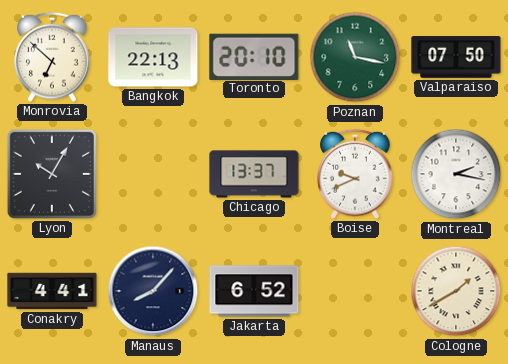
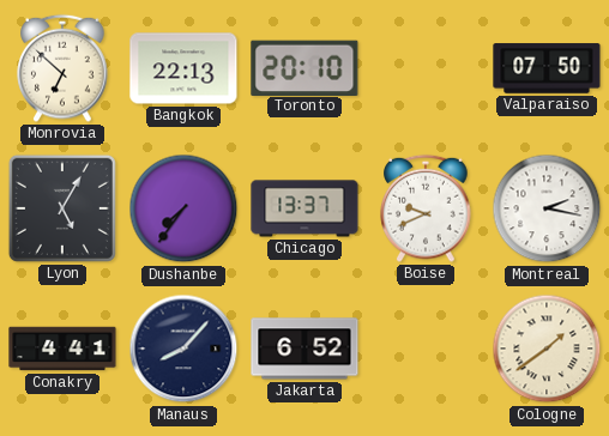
Poznan: 11:17 -> none (355, 57)
Lyon: 10:05 -> 5:05 (62, 208)
Dushanbe: none -> 7:36 (183, 208)
Cologne: 1:40 -> 1:39 (547, 349)
